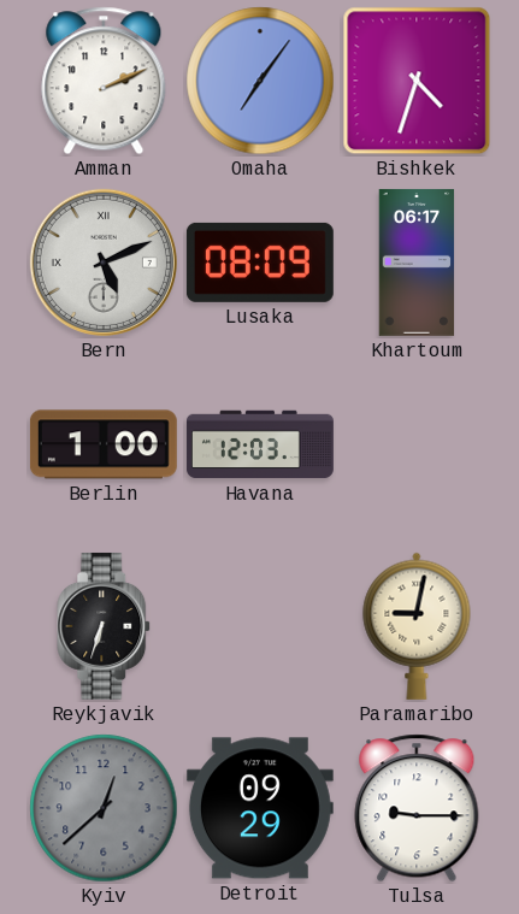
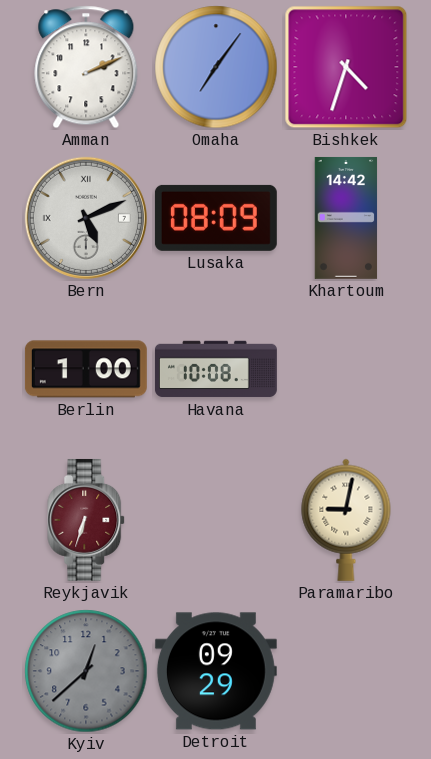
Khartoum: 06:17 -> 14:42 (346, 218)
Havana: 12:03 -> 10:08 (216, 369)
Reykjavik dial: black -> burgundy (87, 520)
Tulsa: 9:15 -> none (417, 808)
